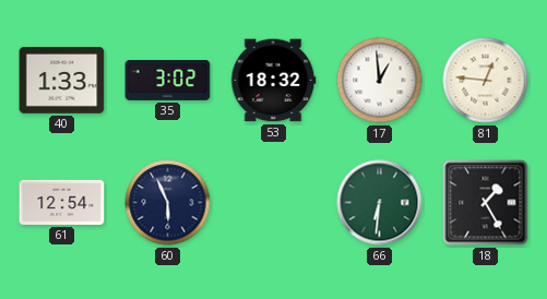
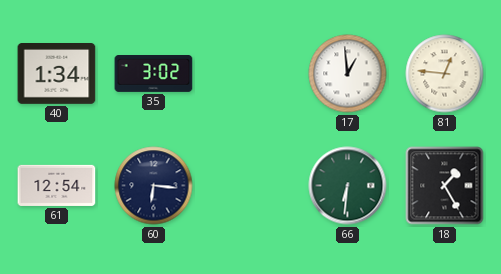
40: 1:33 -> 1:34 (57, 74)
53: 18:32 -> none (273, 81)
60: 5:56 -> 6:16 (154, 186)
